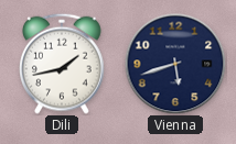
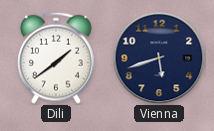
Dili: 1:43 -> 1:39 (57, 58)
